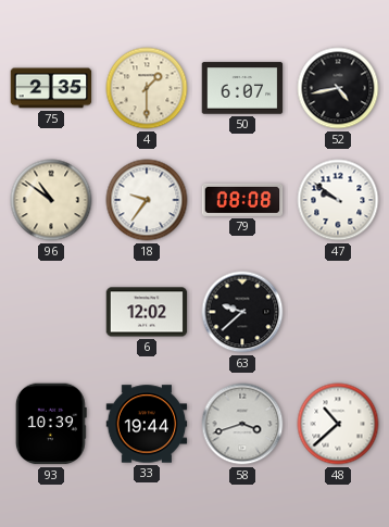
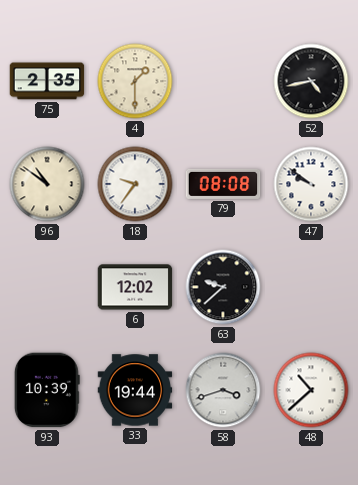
50: 6:07 -> none (242, 88)
